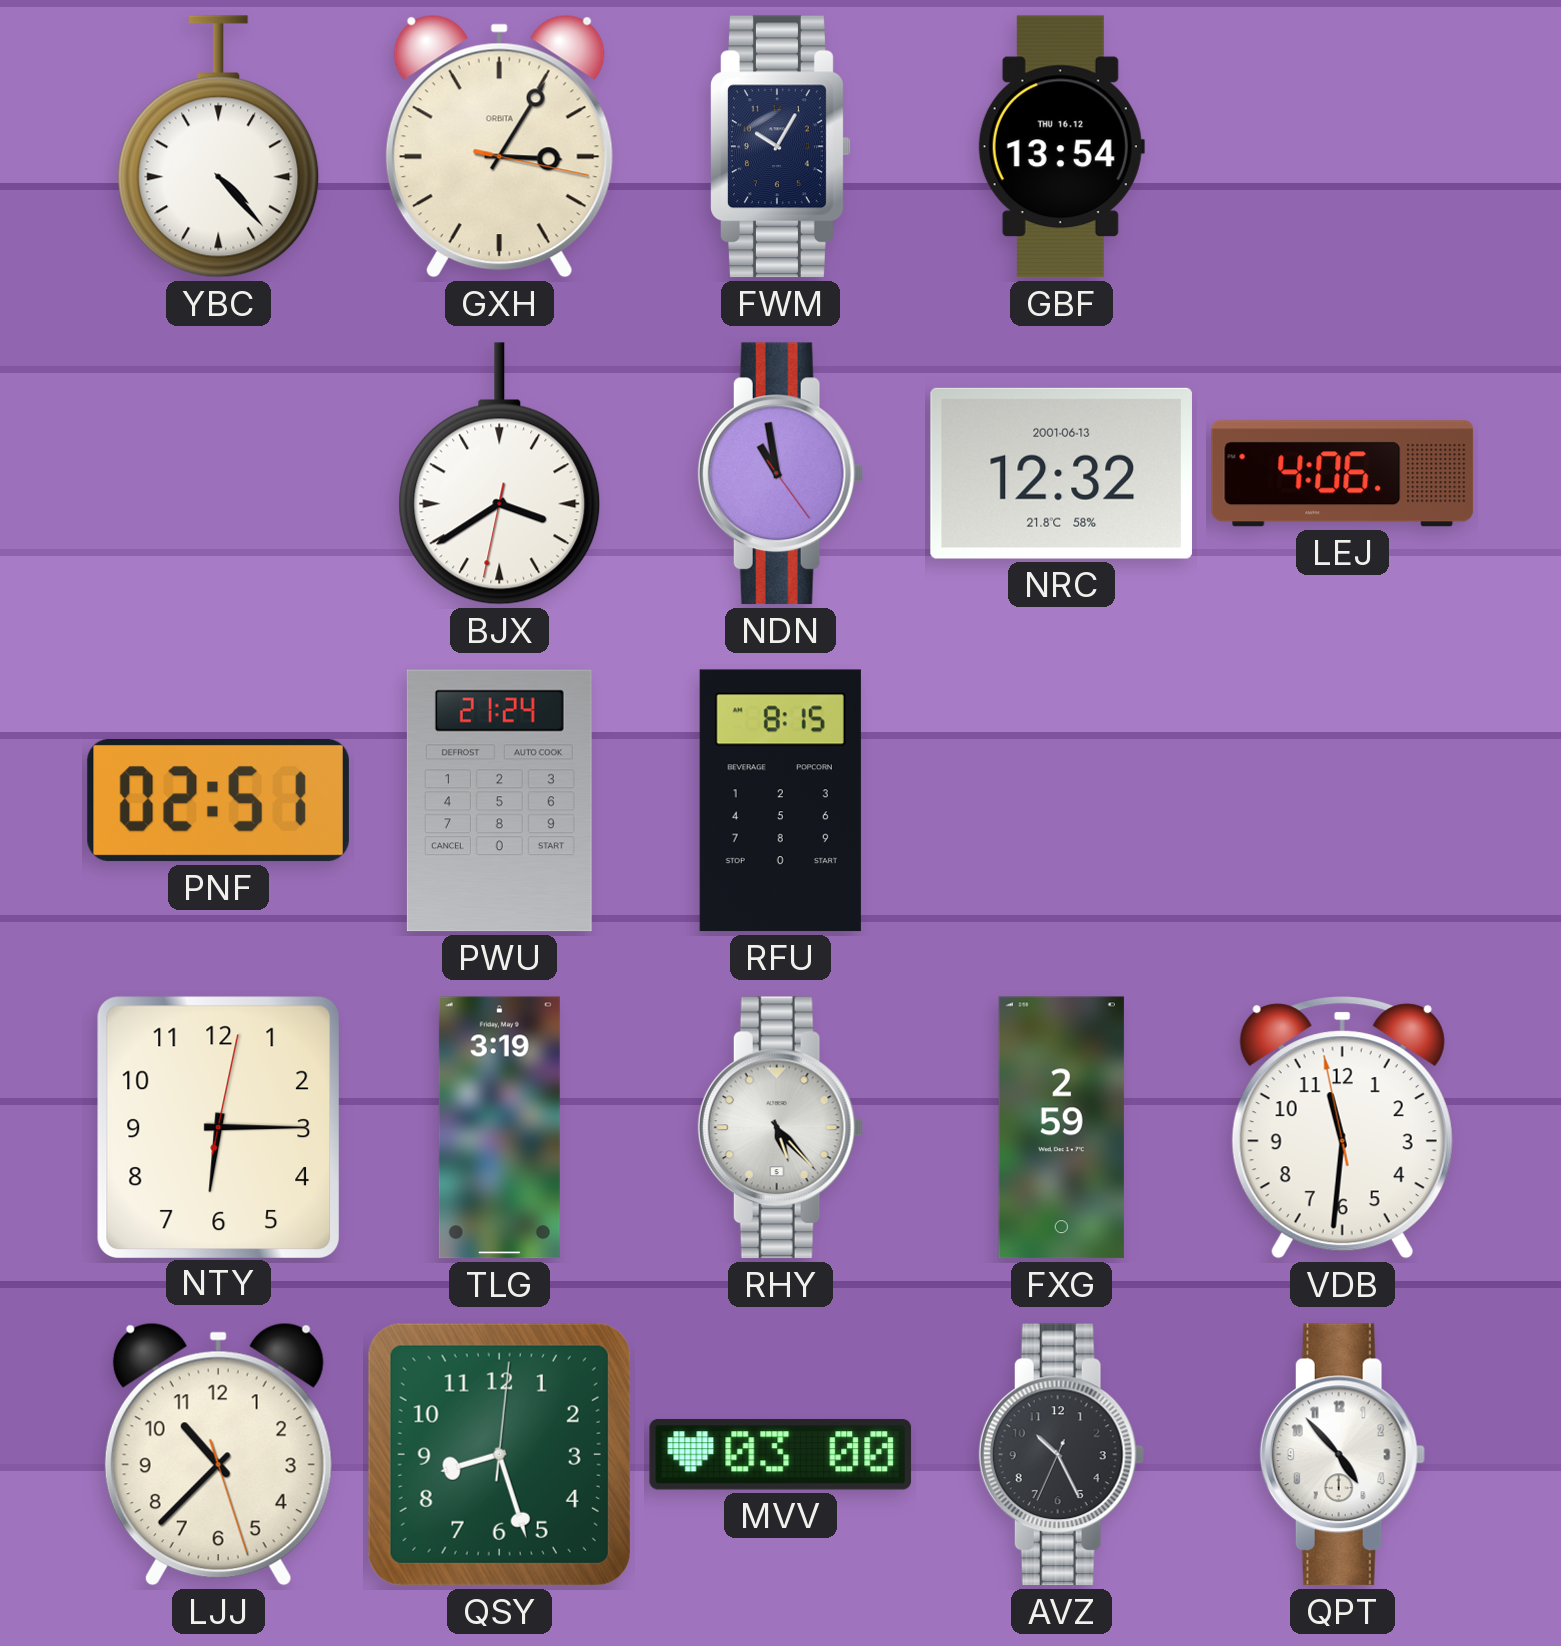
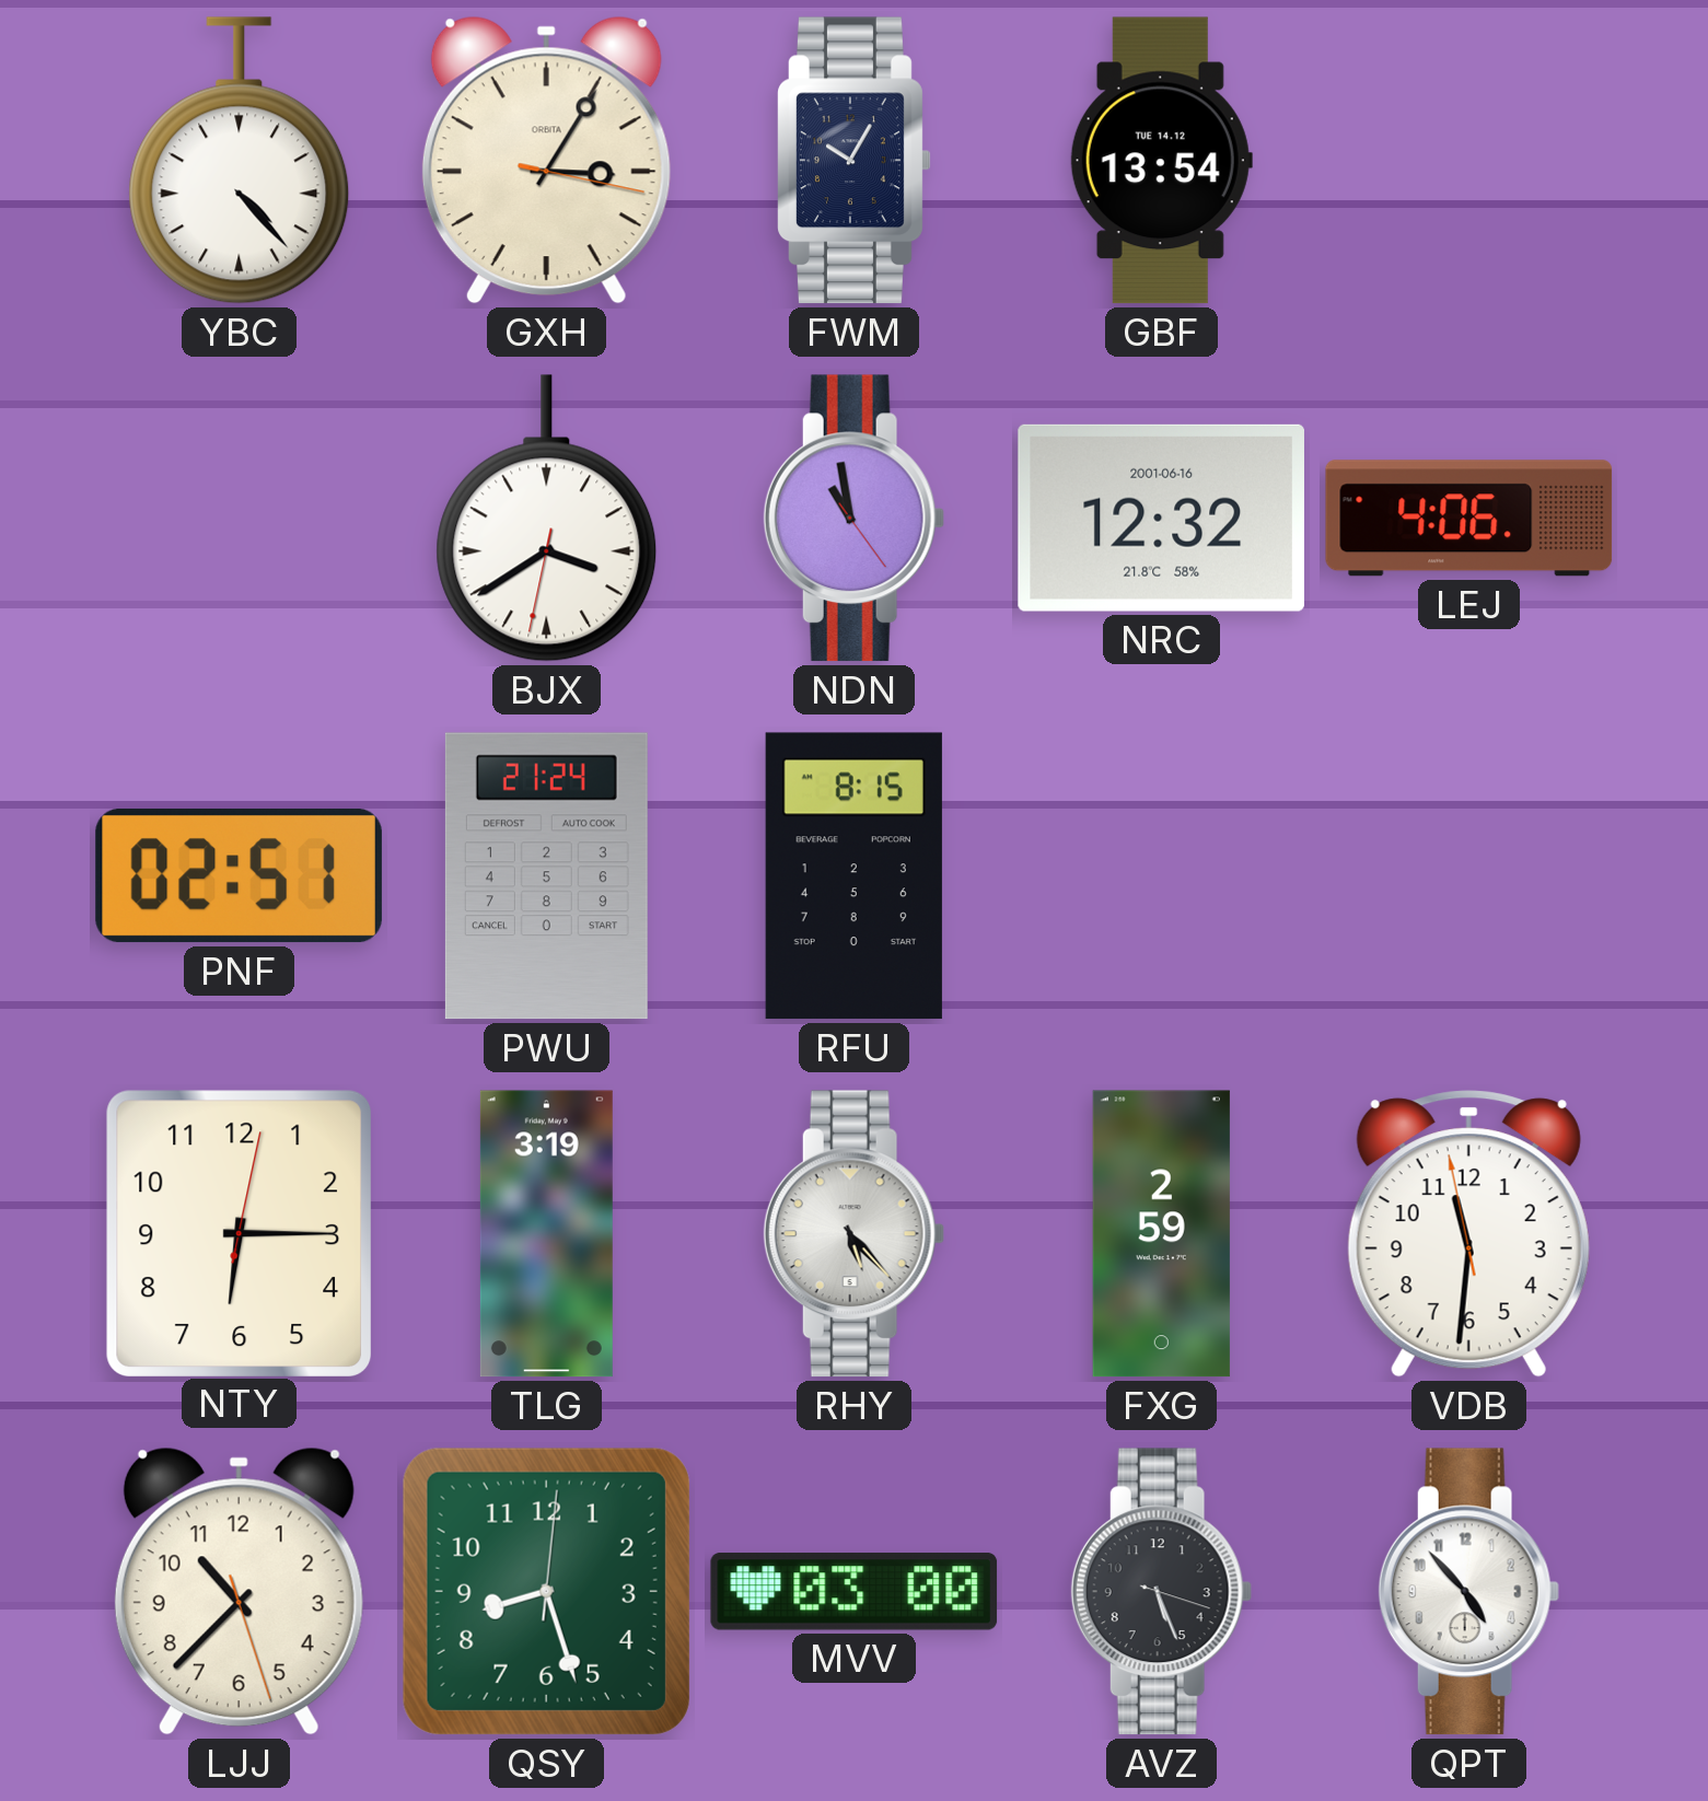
GBF date: THU 16.12 -> TUE 14.12 (1161, 161)
NRC date: 2001-06-13 -> 2001-06-16 (1161, 518)
AVZ: 10:25 -> 5:26 (1161, 1592)
